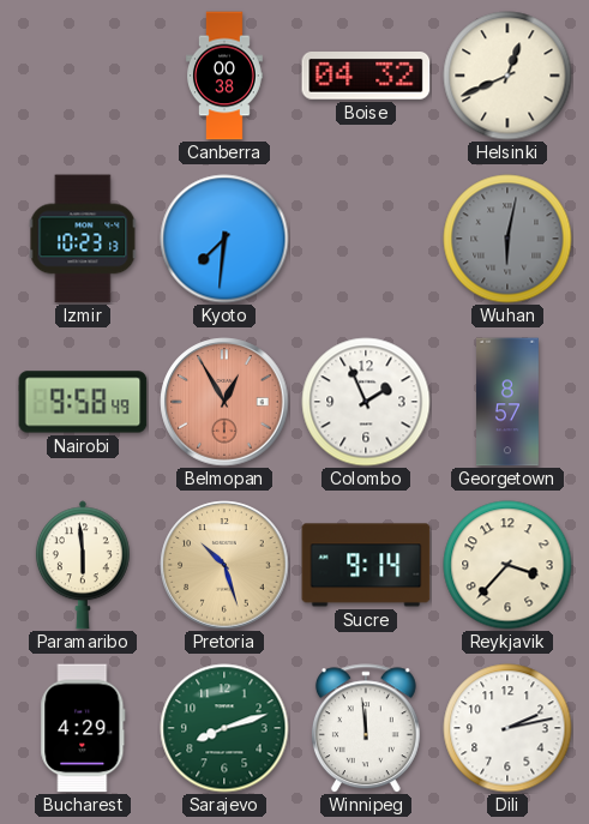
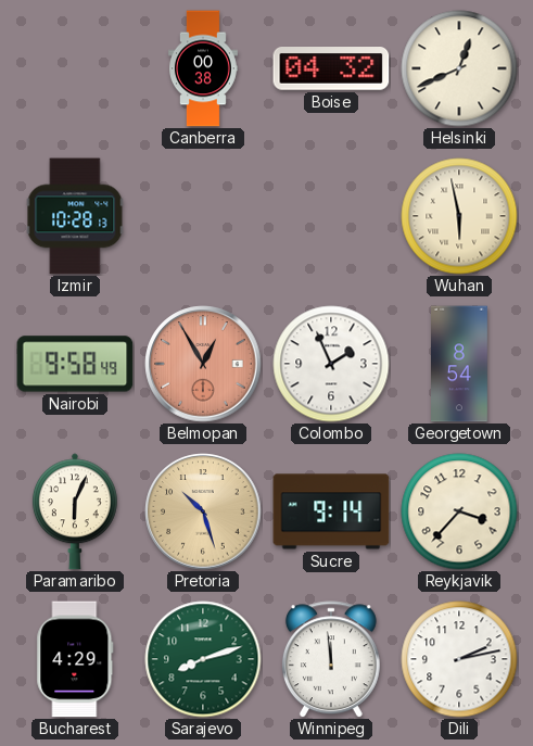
Izmir: 10:23 -> 10:28 (75, 216)
Kyoto: 7:31 -> none (224, 239)
Wuhan: 6:02 -> 5:58 (459, 216)
Wuhan dial: grey -> cream (459, 216)
Georgetown: 8:57 -> 8:54 (460, 364)
Paramaribo: 5:59 -> 6:04 (75, 511)
